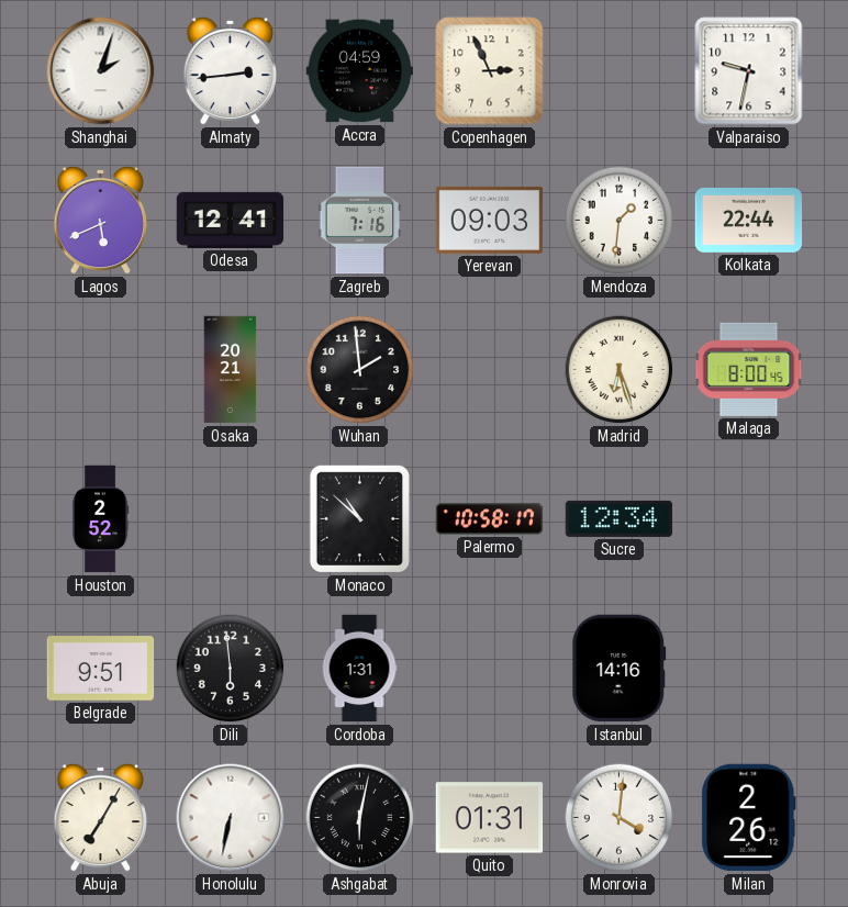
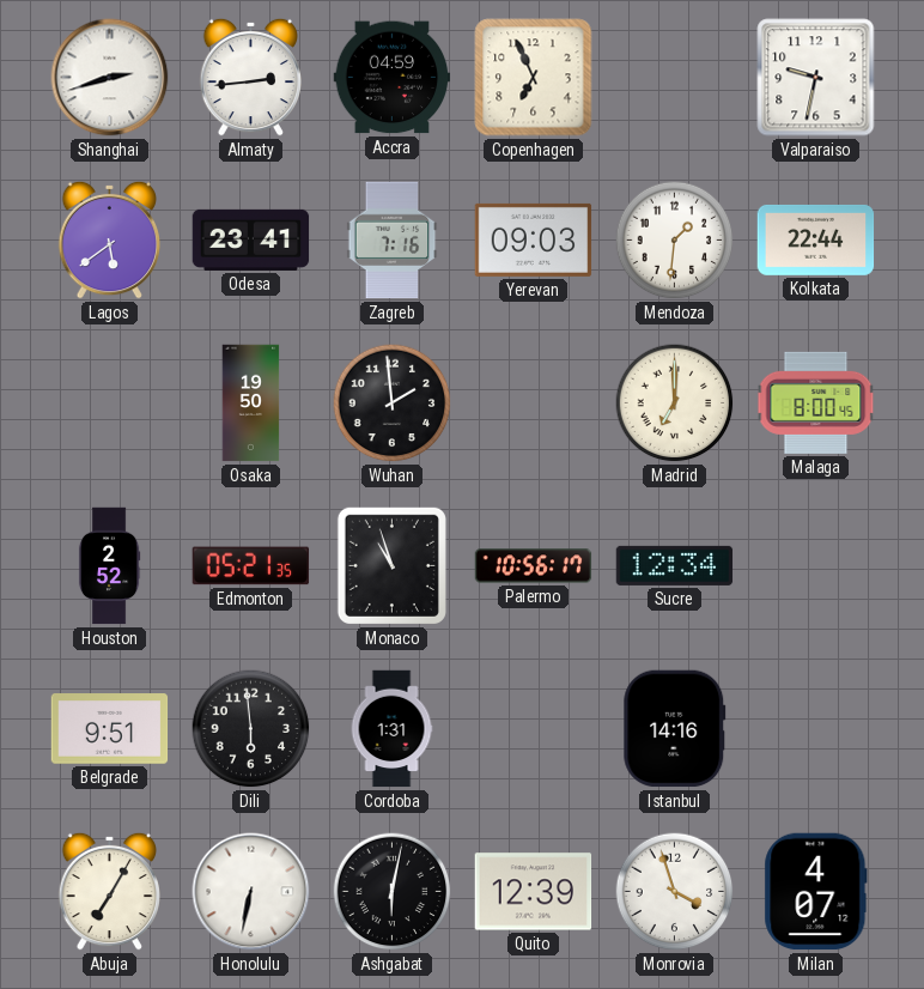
Shanghai: 2:03 -> 2:42 (110, 78)
Copenhagen: 2:56 -> 6:56 (534, 78)
Lagos: 5:41 -> 5:39 (110, 239)
Odesa: 12:41 -> 23:41 (251, 239)
Osaka: 20:21 -> 19:50 (251, 404)
Madrid: 6:27 -> 7:00 (675, 404)
Edmonton: none -> 05:21 (251, 566)
Monaco: 10:52 -> 10:57 (391, 565)
Palermo: 10:58 -> 10:56 (534, 566)
Quito: 01:31 -> 12:39 (534, 892)
Monrovia: 4:01 -> 3:57 (675, 892)
Milan: 2:26 -> 4:07 (816, 892)
